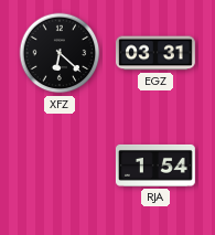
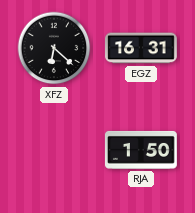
EGZ: 03:31 -> 16:31 (142, 48)
RJA: 1:54 -> 1:50 (141, 150)
